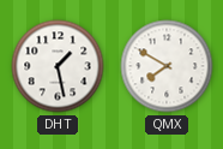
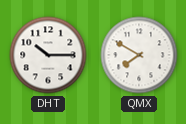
DHT: 1:28 -> 10:15 (48, 55)
